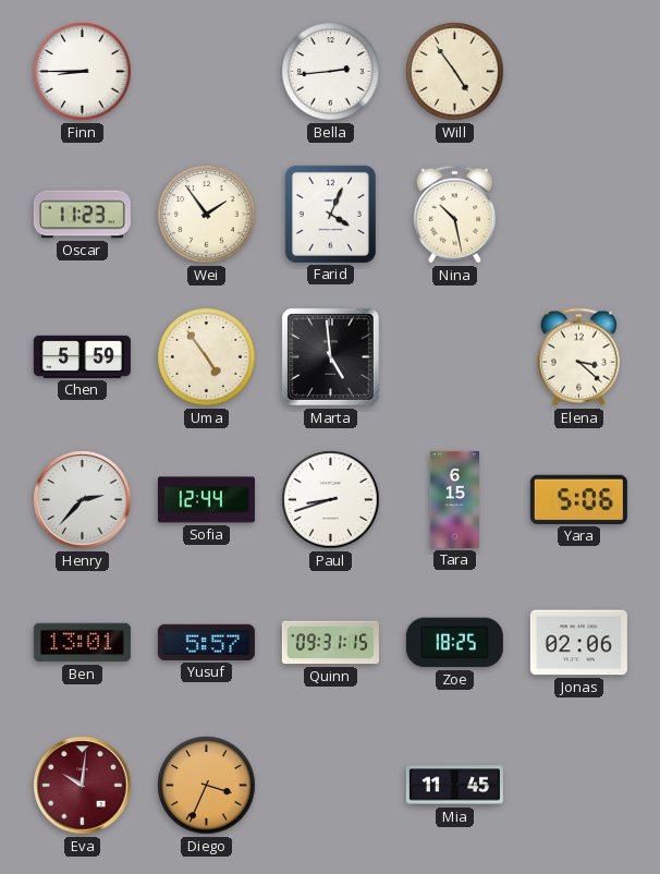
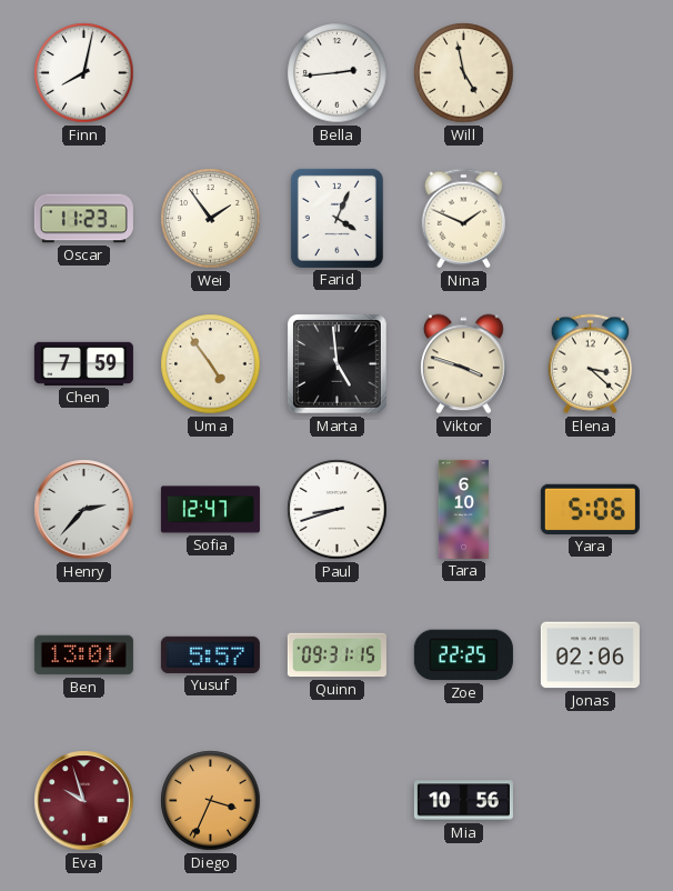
Finn: 8:45 -> 8:02 (84, 73)
Will: 4:54 -> 4:58 (464, 73)
Nina: 10:28 -> 1:49 (464, 219)
Chen: 5:59 -> 7:59 (83, 363)
Viktor: none -> 3:48 (464, 364)
Sofia: 12:44 -> 12:47 (210, 510)
Tara: 6:15 -> 6:10 (463, 509)
Zoe: 18:25 -> 22:25 (463, 655)
Eva: 10:01 -> 9:57 (84, 801)
Mia: 11:45 -> 10:56 (463, 801)
